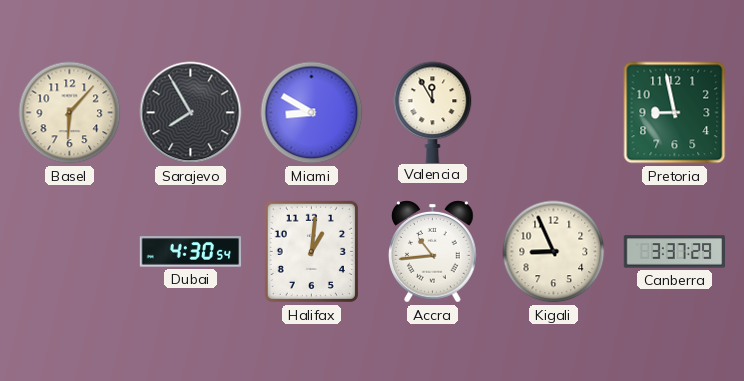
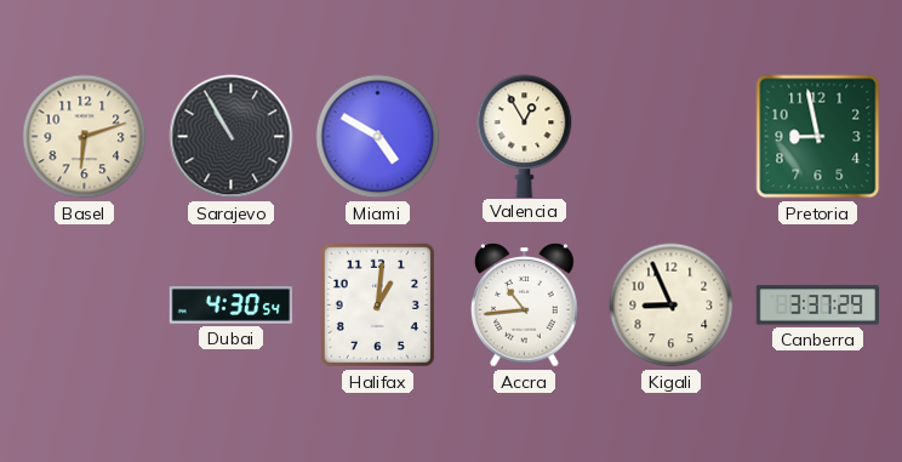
Basel: 6:07 -> 6:12 (85, 137)
Sarajevo: 7:55 -> 10:55 (232, 137)
Miami: 8:50 -> 4:50 (378, 137)
Valencia: 11:55 -> 12:55 (525, 136)
